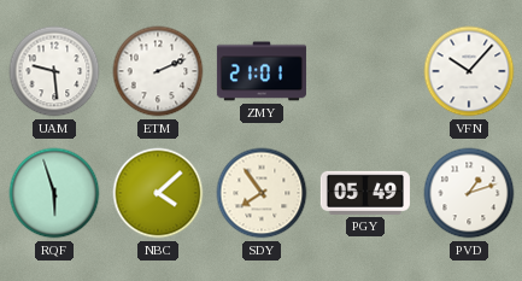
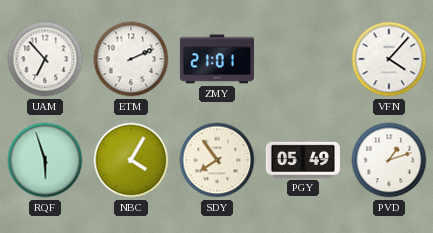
UAM: 9:29 -> 6:53 (45, 59)
VFN: 10:07 -> 4:07 (389, 59)
NBC: 4:08 -> 4:05 (131, 160)
